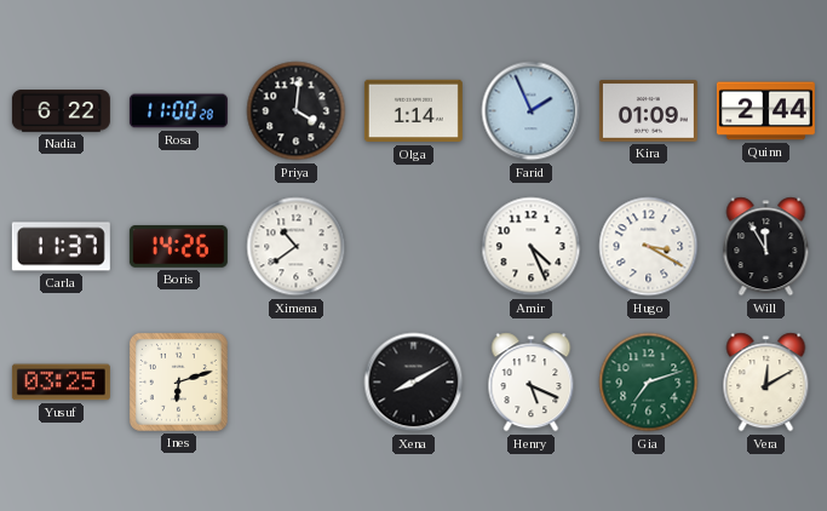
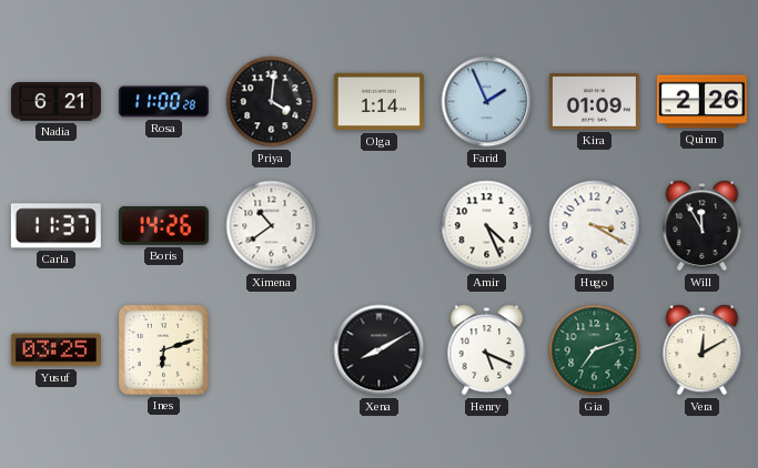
Nadia: 6:22 -> 6:21 (55, 102)
Quinn: 2:44 -> 2:26 (701, 102)
